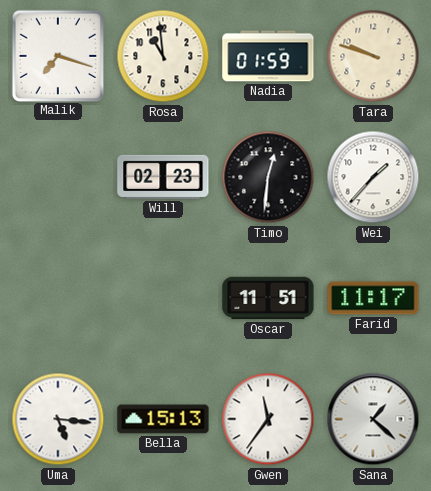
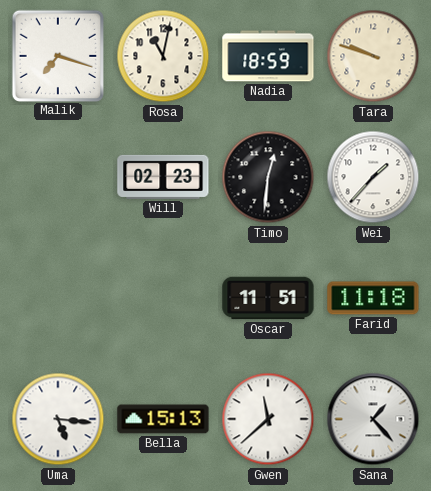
Rosa: 10:59 -> 11:02 (163, 56)
Nadia: 01:59 -> 18:59 (268, 56)
Farid: 11:17 -> 11:18 (373, 298)
Gwen: 11:36 -> 11:38 (268, 419)
Sana: 1:22 -> 1:23 (373, 419)
